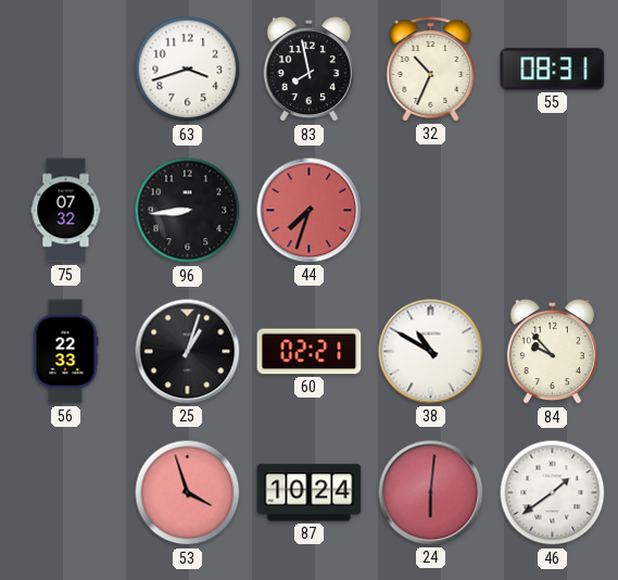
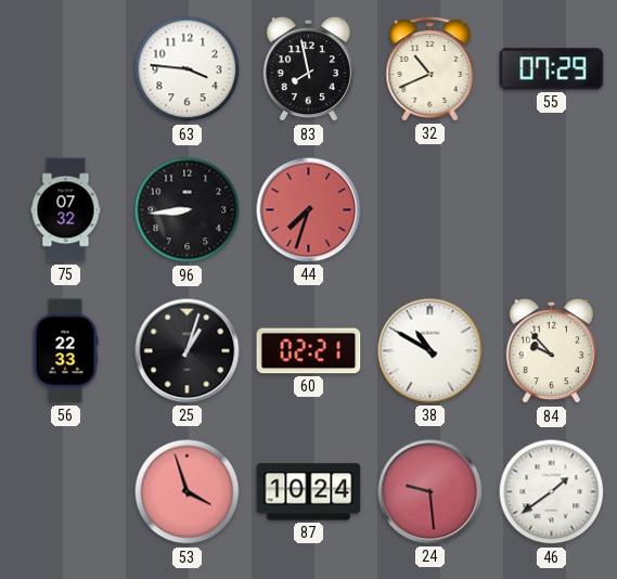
63: 3:42 -> 3:46 (188, 69)
32: 10:34 -> 10:41 (430, 69)
55: 08:31 -> 07:29 (552, 69)
24: 6:01 -> 9:29 (430, 492)
